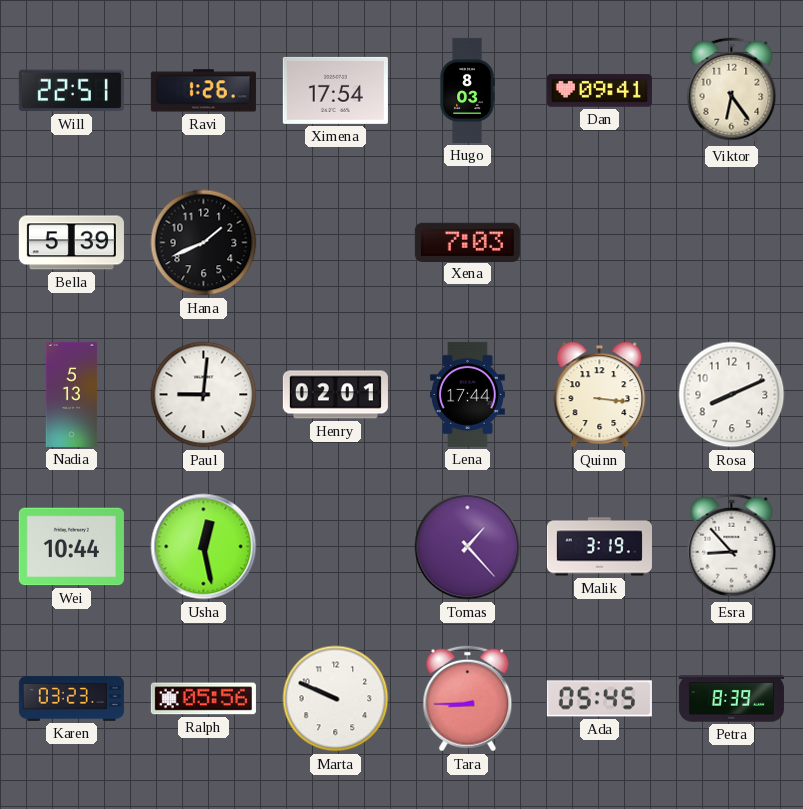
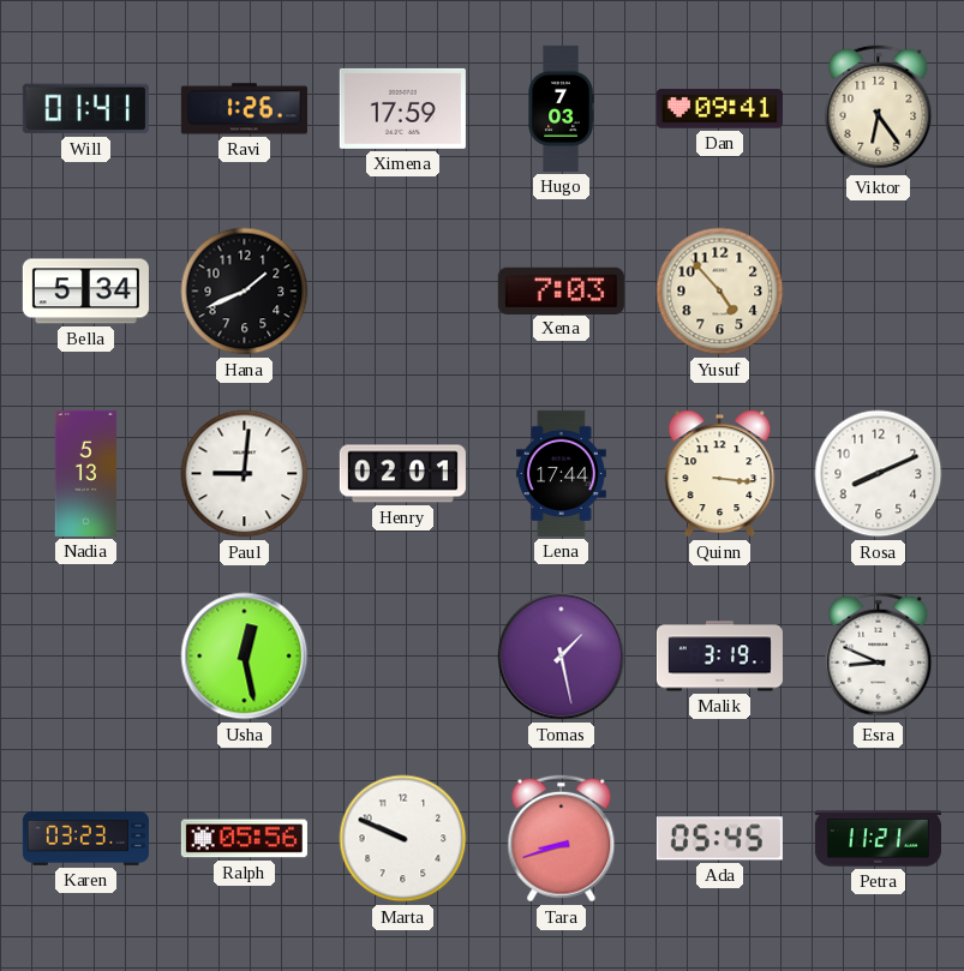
Will: 22:51 -> 01:41 (85, 109)
Ximena: 17:54 -> 17:59 (402, 108)
Hugo: 8:03 -> 7:03 (561, 108)
Bella: 5:39 -> 5:34 (85, 292)
Yusuf: none -> 4:53 (720, 292)
Wei: 10:44 -> none (71, 547)
Tomas: 1:23 -> 1:28 (562, 657)
Esra: 8:53 -> 8:49 (879, 657)
Tara: 8:45 -> 8:42 (562, 839)
Petra: 8:39 -> 11:21 (878, 839)
